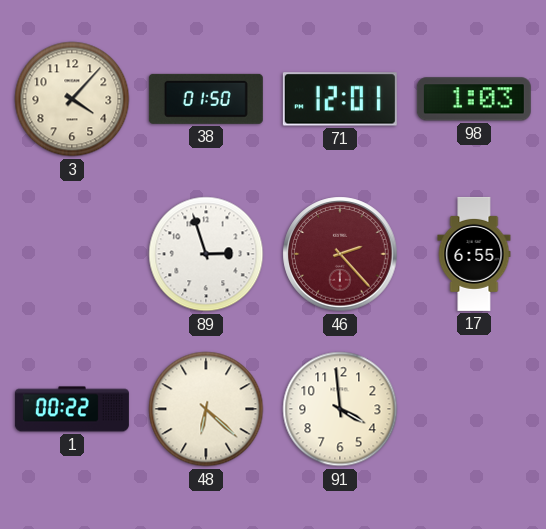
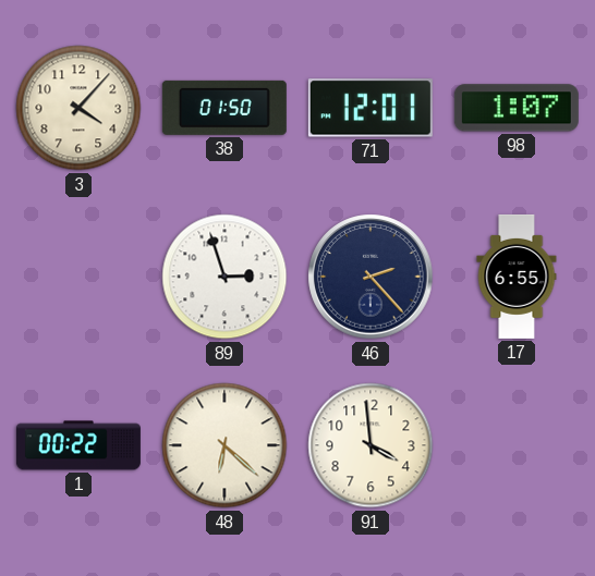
98: 1:03 -> 1:07 (517, 108)
46 dial: burgundy -> navy (371, 277)
